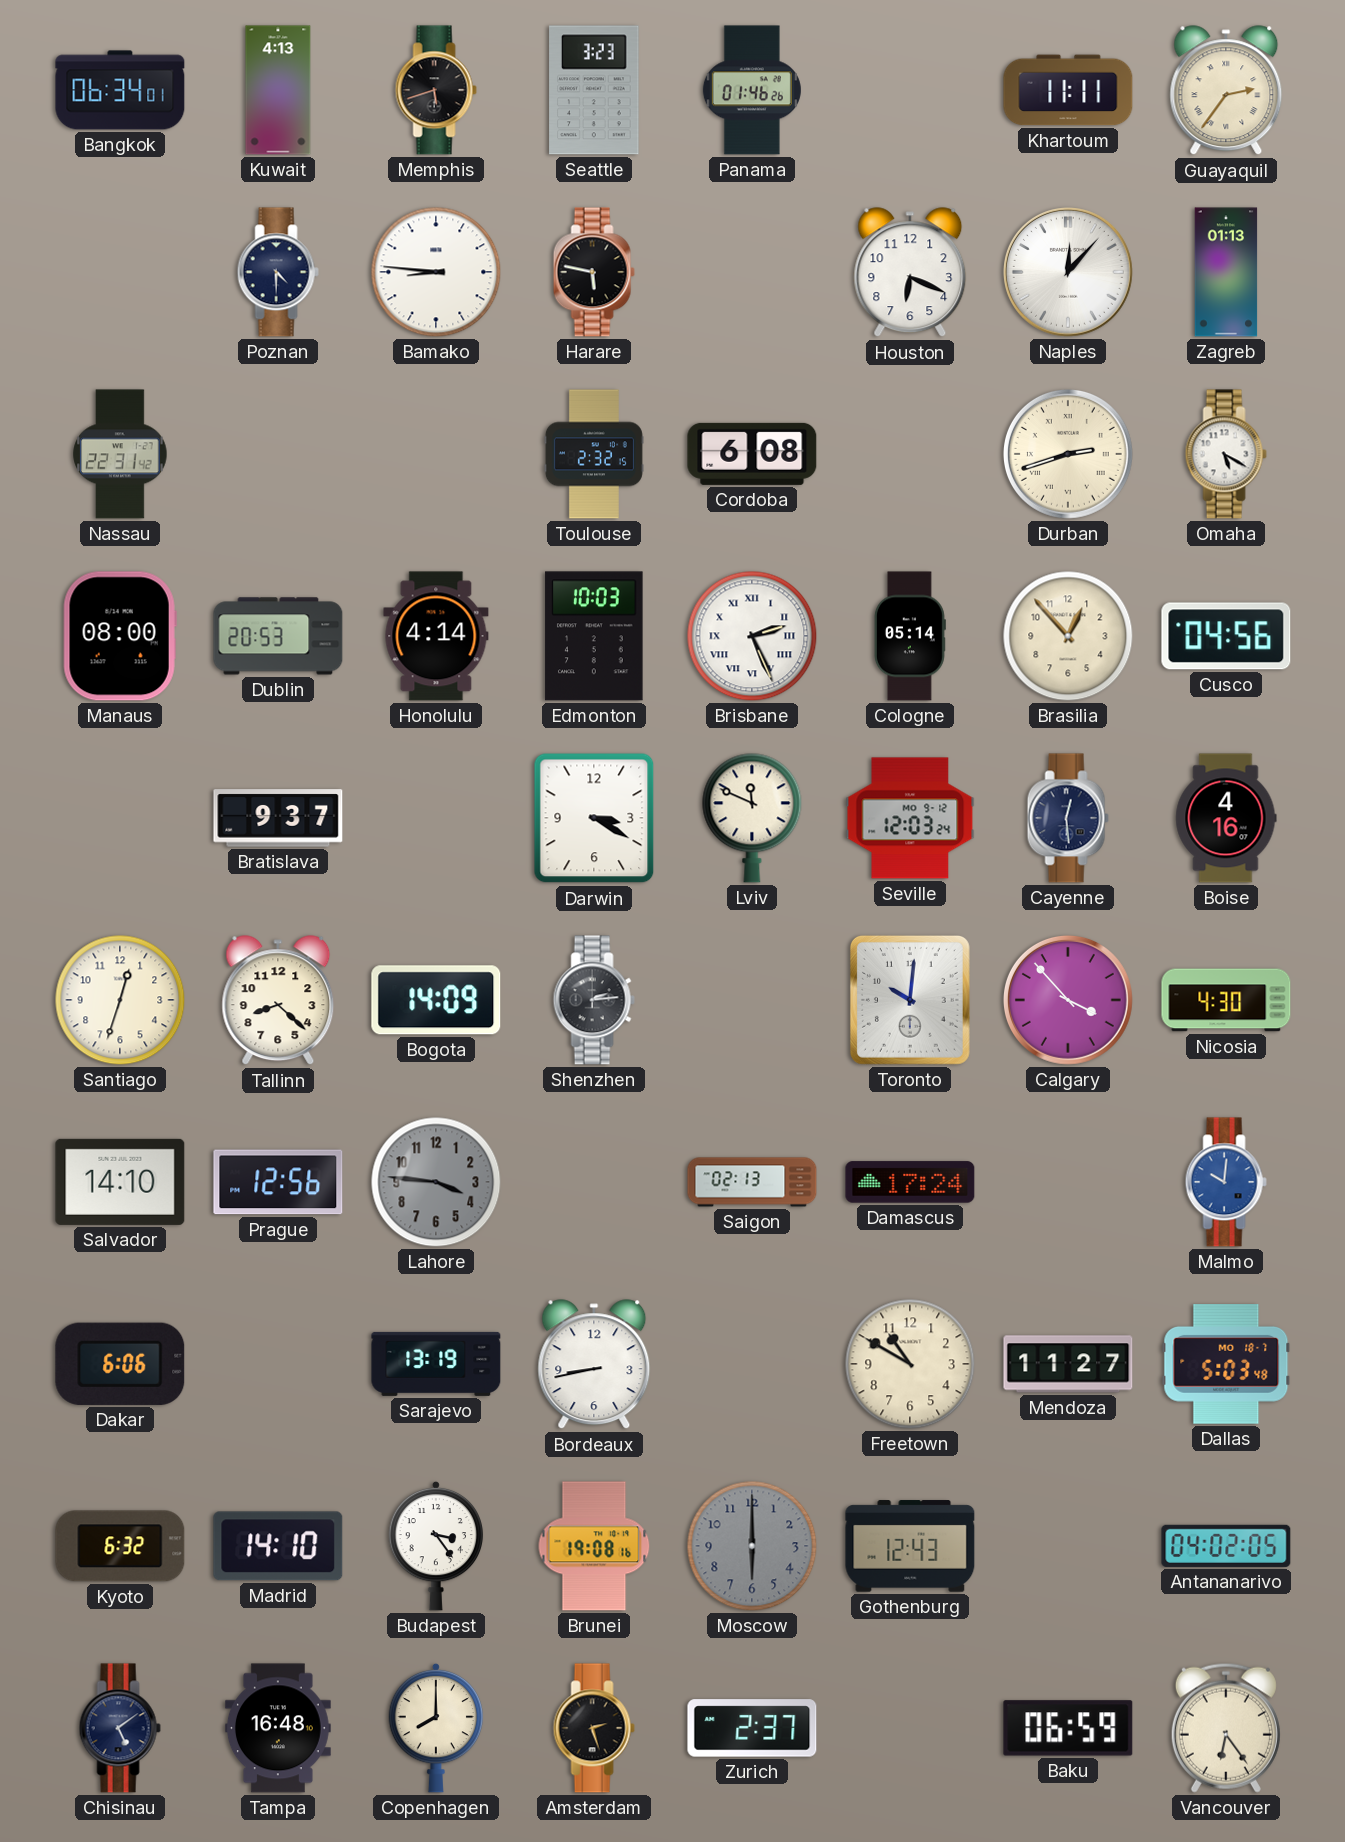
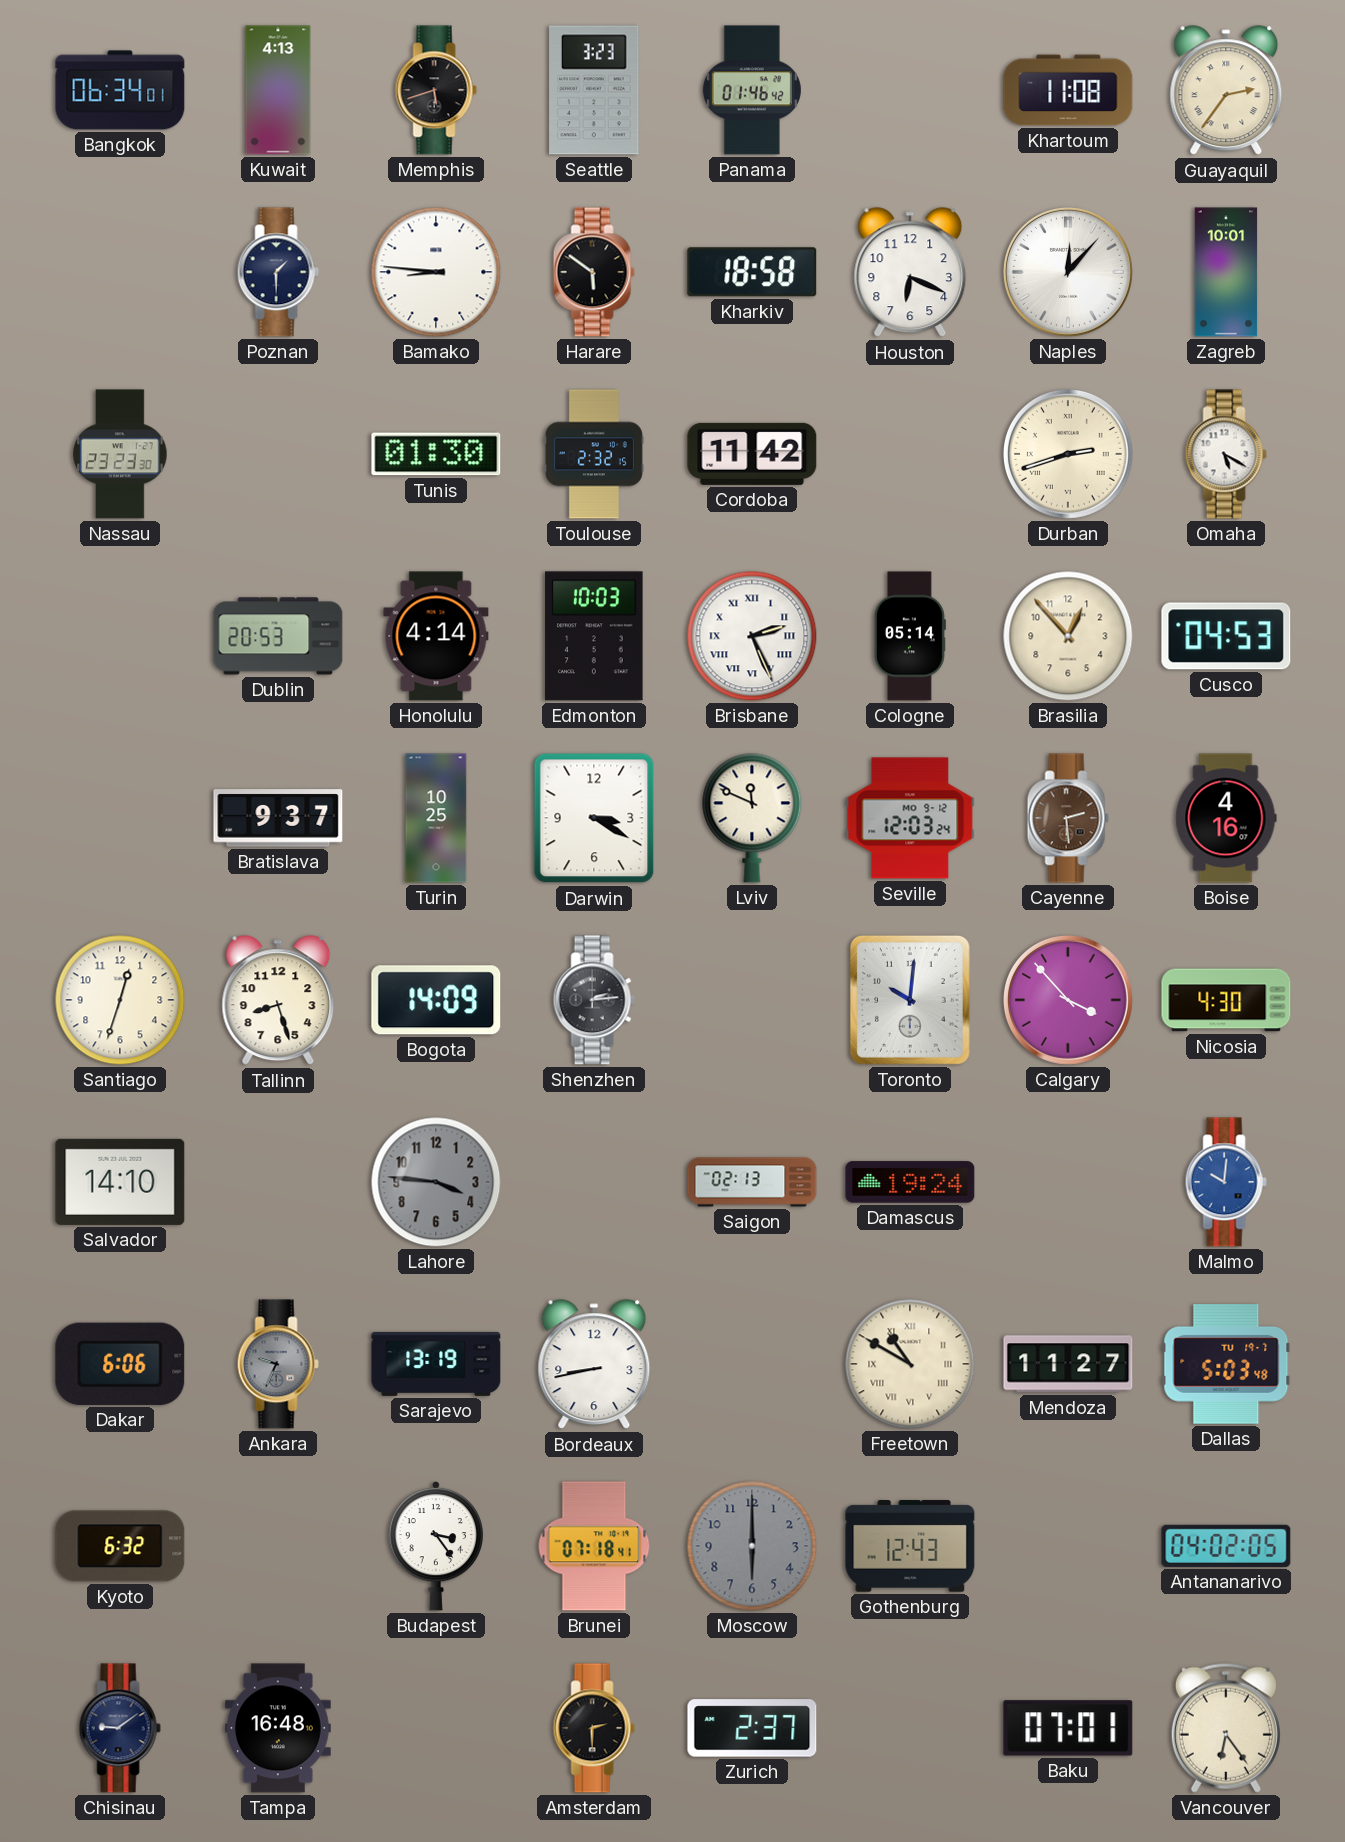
Panama: 01:46:26 -> 01:46:42 (752, 90)
Khartoum: 11:11 -> 11:08 (1068, 90)
Poznan: 4:30 -> 1:30 (278, 272)
Harare: 5:47 -> 5:51 (594, 272)
Kharkiv: none -> 18:58 (752, 272)
Zagreb: 01:13 -> 10:01 (1226, 272)
Nassau: 22:31 -> 23:23 (120, 454)
Tunis: none -> 01:30 (436, 454)
Cordoba: 6:08 -> 11:42 (752, 454)
Manaus: 08:00 -> none (120, 636)
Cusco: 04:56 -> 04:53 (1226, 636)
Turin: none -> 10:25 (436, 818)
Cayenne: 12:29 -> 2:29 (1068, 818)
Cayenne dial: navy -> brown (1068, 818)
Tallinn: 8:22 -> 8:27 (278, 1001)
Prague: 12:56 -> none (278, 1182)
Damascus: 17:24 -> 19:24 (910, 1182)
Ankara: none -> 9:34 (278, 1364)
Freetown numerals: Arabic -> Roman (910, 1364)
Dallas date: MO 18-7 -> TU 19-7 (1226, 1365)
Madrid: 14:10 -> none (278, 1546)
Brunei: 19:08 -> 07:18 (594, 1546)
Chisinau: 5:09 -> 9:09 (120, 1728)
Copenhagen: 8:00 -> none (436, 1728)
Amsterdam: 2:27 -> 2:30 (594, 1728)
Baku: 06:59 -> 07:01 (1068, 1728)
